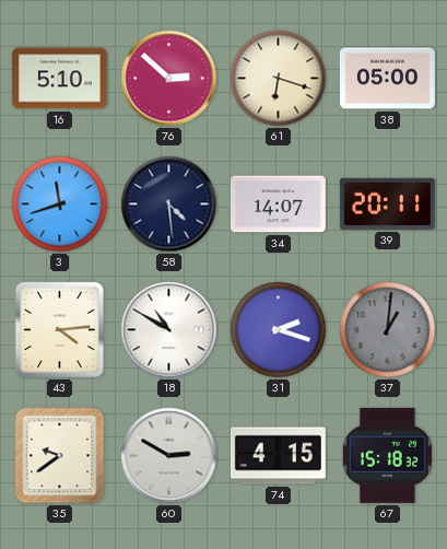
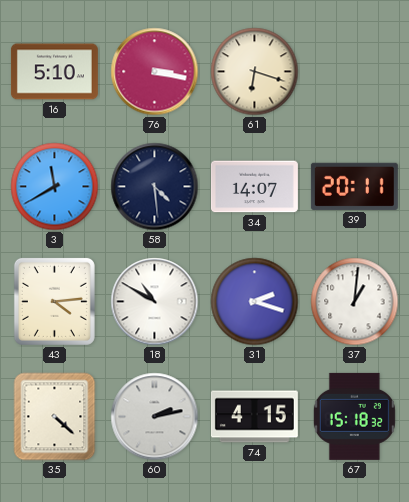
76: 2:52 -> 3:17 (155, 72)
38: 05:00 -> none (387, 79)
3: 11:42 -> 11:40 (55, 187)
37 dial: grey -> white (355, 302)
35: 9:39 -> 4:22 (55, 417)
60: 2:50 -> 2:13 (155, 417)
